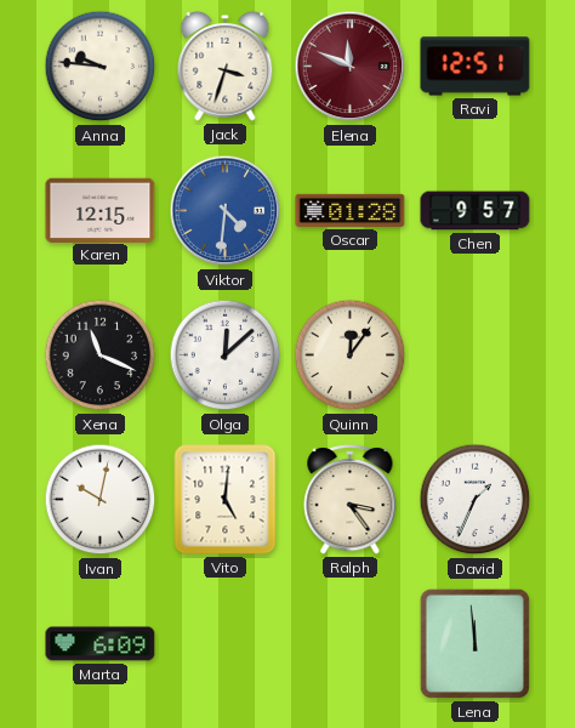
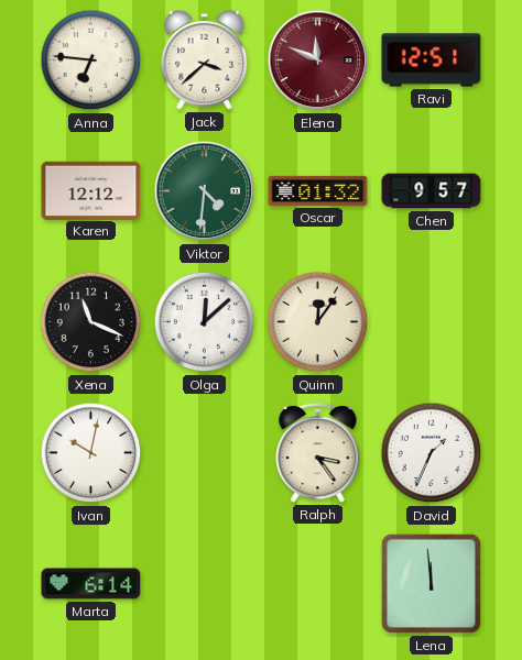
Anna: 9:46 -> 6:46 (91, 61)
Jack: 3:33 -> 3:38 (205, 59)
Karen: 12:15 -> 12:12 (91, 190)
Viktor dial: blue -> green (205, 191)
Oscar: 01:28 -> 01:32 (318, 190)
Vito: 5:01 -> none (226, 500)
Marta: 6:09 -> 6:14 (91, 584)
